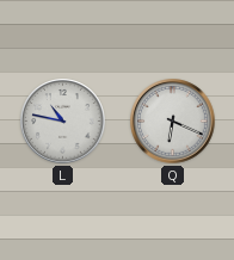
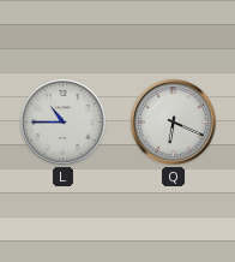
L: 10:47 -> 10:45 (64, 123)
